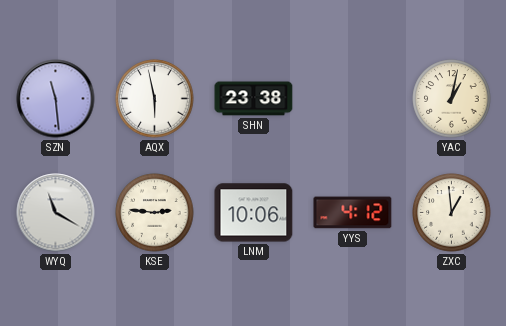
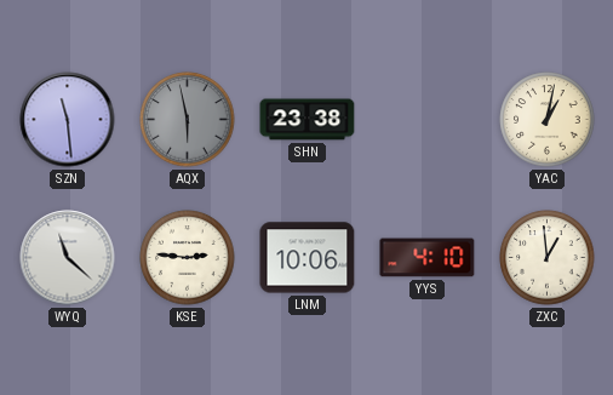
AQX dial: white -> grey (188, 120)
WYQ: 11:20 -> 11:22 (68, 258)
YYS: 4:12 -> 4:10 (428, 258)
